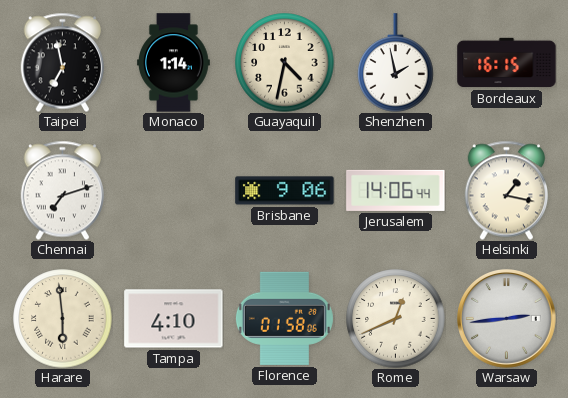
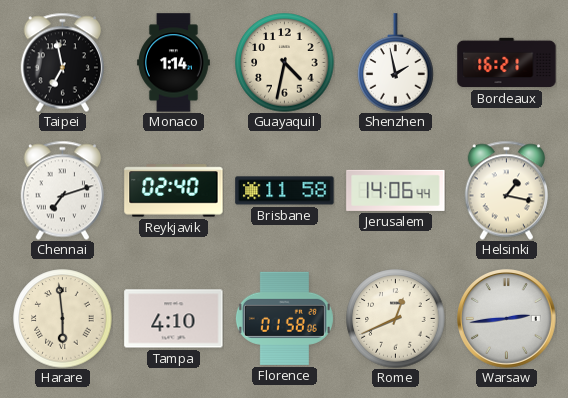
Bordeaux: 16:15 -> 16:21 (507, 63)
Reykjavik: none -> 02:40 (174, 191)
Brisbane: 9:06 -> 11:58 (285, 191)
